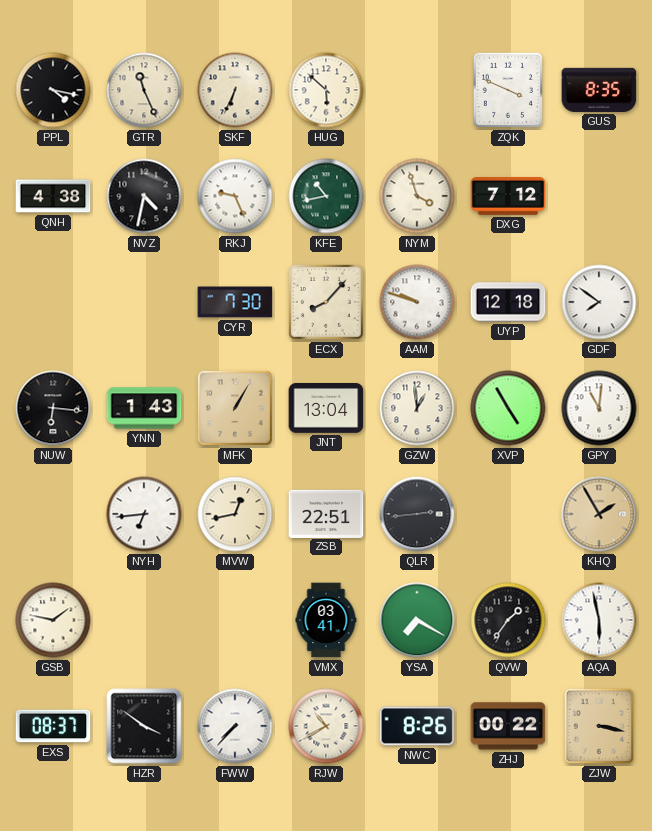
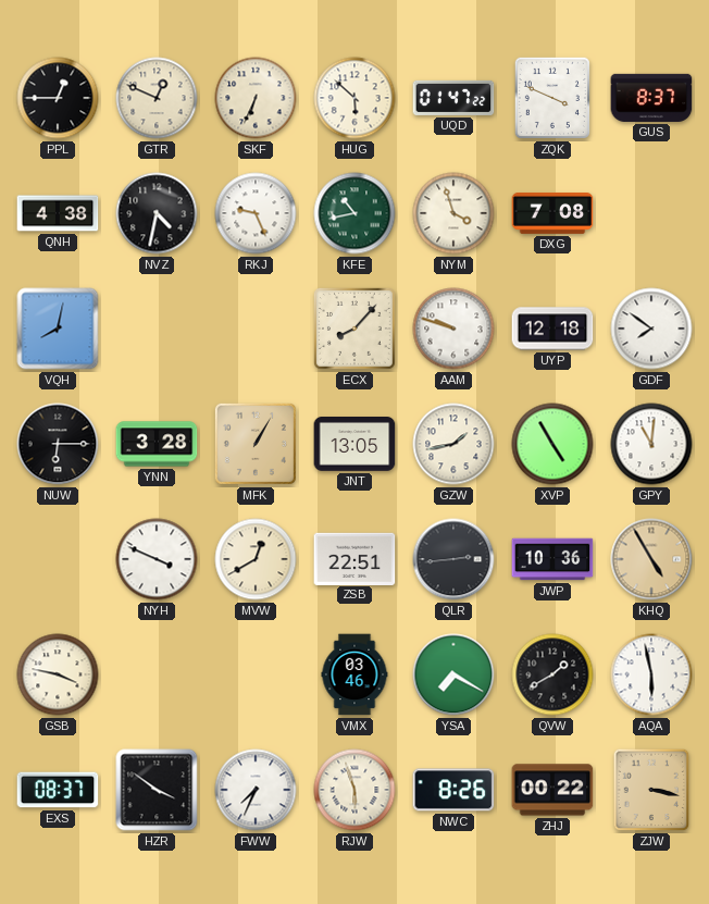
PPL: 4:17 -> 12:45 (58, 98)
GTR: 11:26 -> 12:49 (157, 98)
UQD: none -> 01:47 (453, 98)
GUS: 8:35 -> 8:37 (651, 98)
DXG: 7:12 -> 7:08 (552, 214)
VQH: none -> 8:02 (58, 329)
CYR: 7:30 -> none (235, 302)
NUW: 6:16 -> 6:15 (58, 444)
YNN: 1:43 -> 3:28 (157, 444)
JNT: 13:04 -> 13:05 (354, 445)
GZW: 12:59 -> 1:43 (453, 444)
NYH: 6:44 -> 3:49 (157, 559)
MVW: 12:43 -> 12:40 (256, 559)
JWP: none -> 10:36 (552, 559)
KHQ: 1:55 -> 4:55 (651, 559)
GSB: 1:47 -> 3:47 (58, 674)
VMX: 03:41 -> 03:46 (354, 674)
QVW: 1:36 -> 1:40 (552, 674)
FWW: 7:37 -> 7:34 (256, 790)
RJW: 10:40 -> 5:57 (354, 790)
